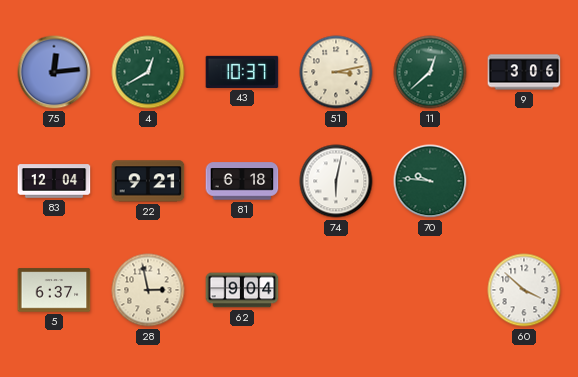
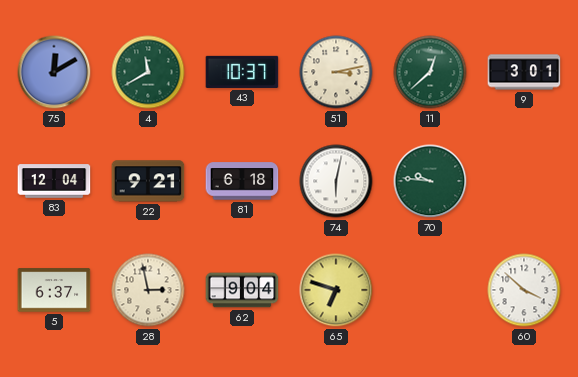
75: 12:14 -> 12:10 (54, 72)
4: 12:40 -> 11:40 (148, 72)
9: 3:06 -> 3:01 (524, 72)
65: none -> 6:48 (336, 290)
